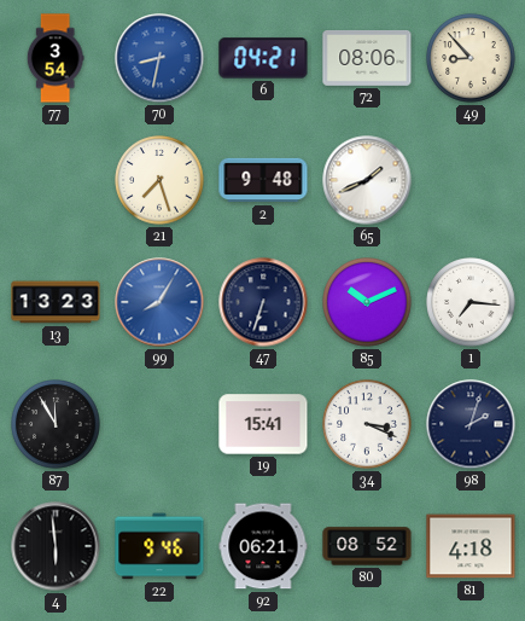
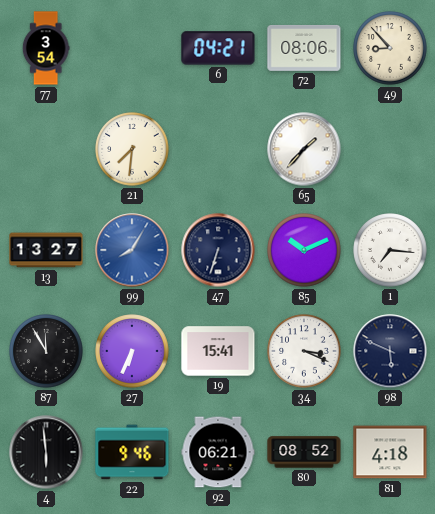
70: 8:32 -> none (159, 58)
21: 7:27 -> 7:31 (132, 149)
2: 9:48 -> none (263, 180)
65: 1:41 -> 1:37 (304, 149)
13: 13:23 -> 13:27 (46, 250)
27: none -> 6:34 (132, 351)
98: 2:03 -> 5:49 (390, 351)
